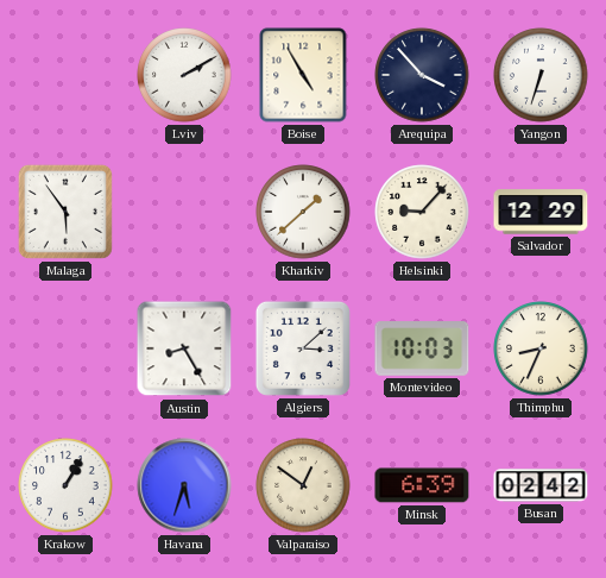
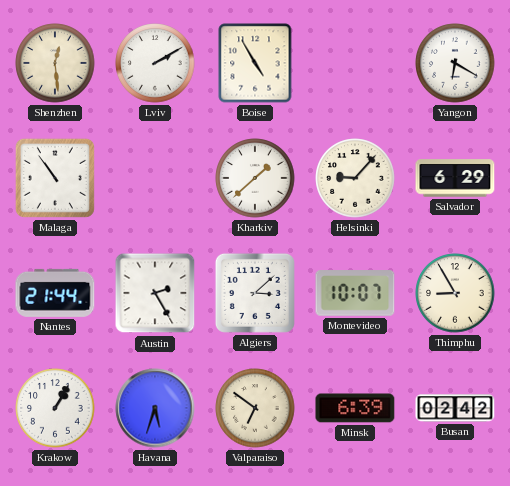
Shenzhen: none -> 12:29 (55, 63)
Arequipa: 3:53 -> none (422, 75)
Yangon: 6:33 -> 6:20 (455, 63)
Malaga: 5:54 -> 10:54 (55, 178)
Salvador: 12:29 -> 6:29 (455, 178)
Nantes: none -> 21:44 (55, 293)
Austin: 8:25 -> 2:25 (155, 293)
Montevideo: 10:03 -> 10:07 (355, 293)
Thimphu: 8:34 -> 8:55 (455, 293)
Valparaiso: 12:51 -> 6:51 (255, 408)
